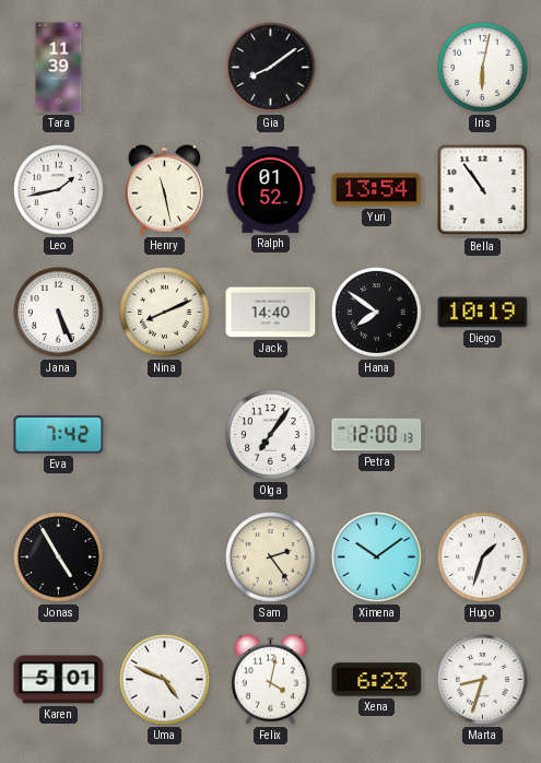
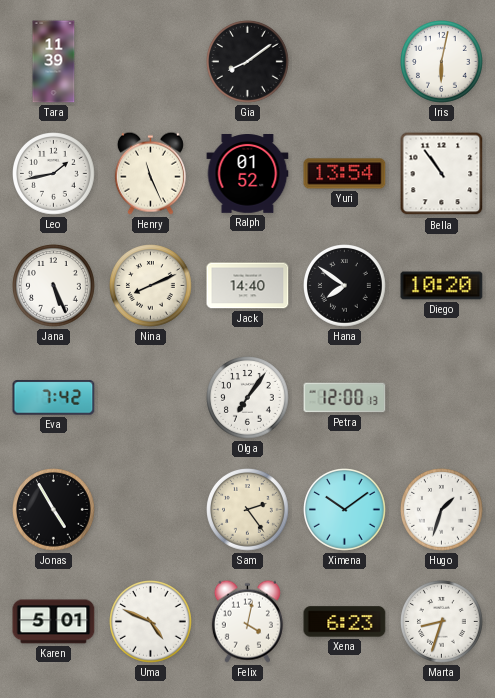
Henry: 11:28 -> 11:26 (150, 173)
Diego: 10:19 -> 10:20 (442, 286)
